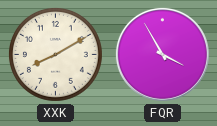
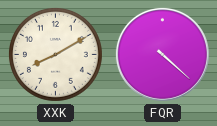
FQR: 3:55 -> 4:22 (162, 54)
